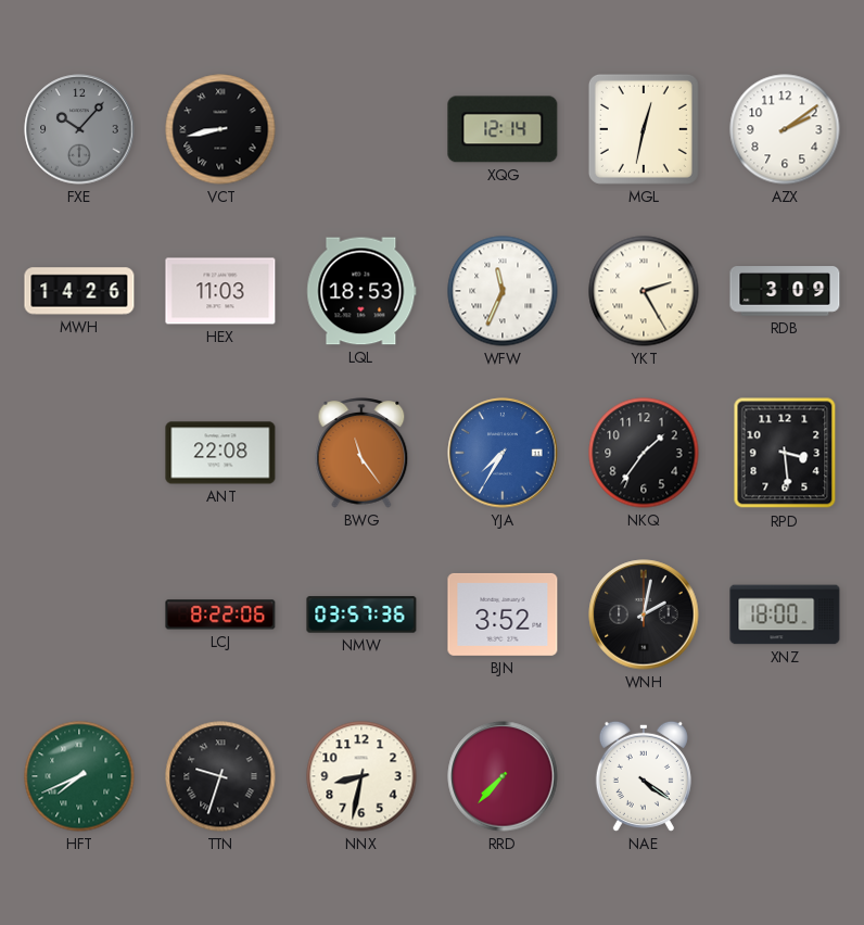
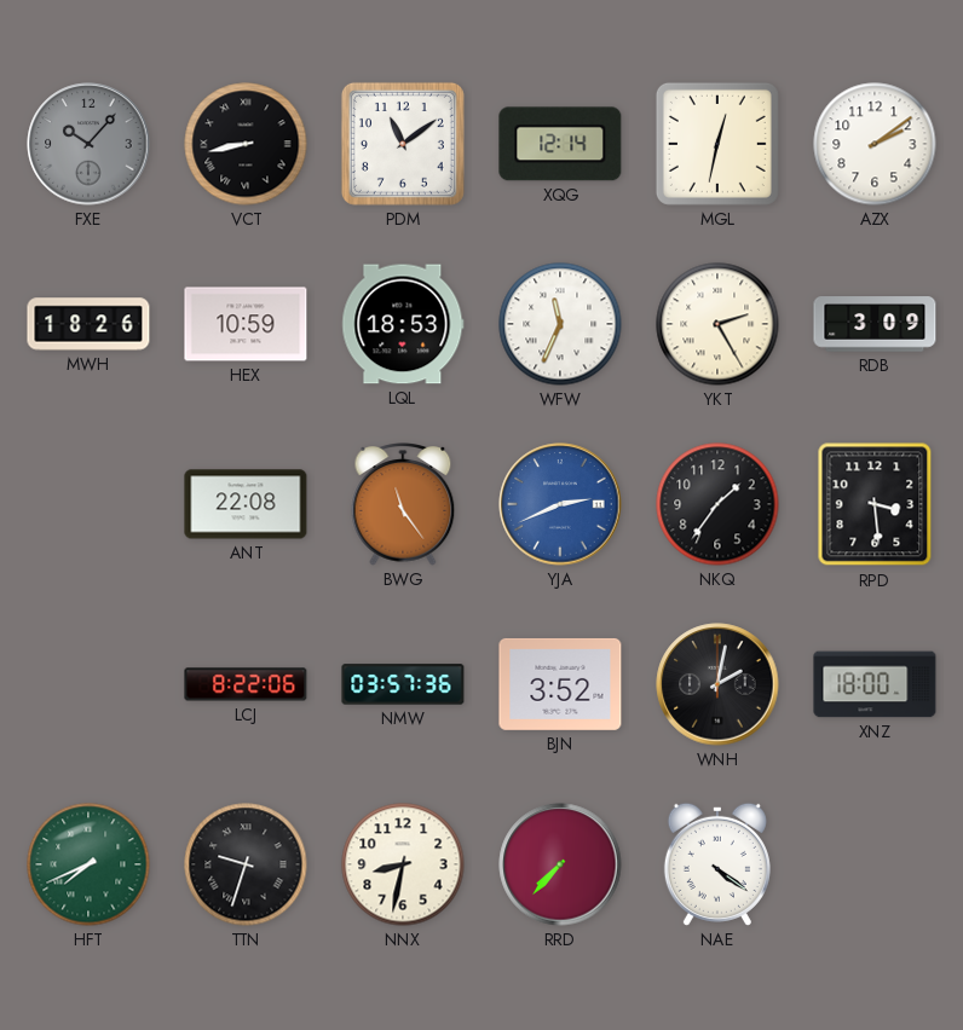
PDM: none -> 11:09 (403, 144)
MWH: 14:26 -> 18:26 (88, 324)
HEX: 11:03 -> 10:59 (246, 324)
YJA: 7:35 -> 2:41 (560, 504)
